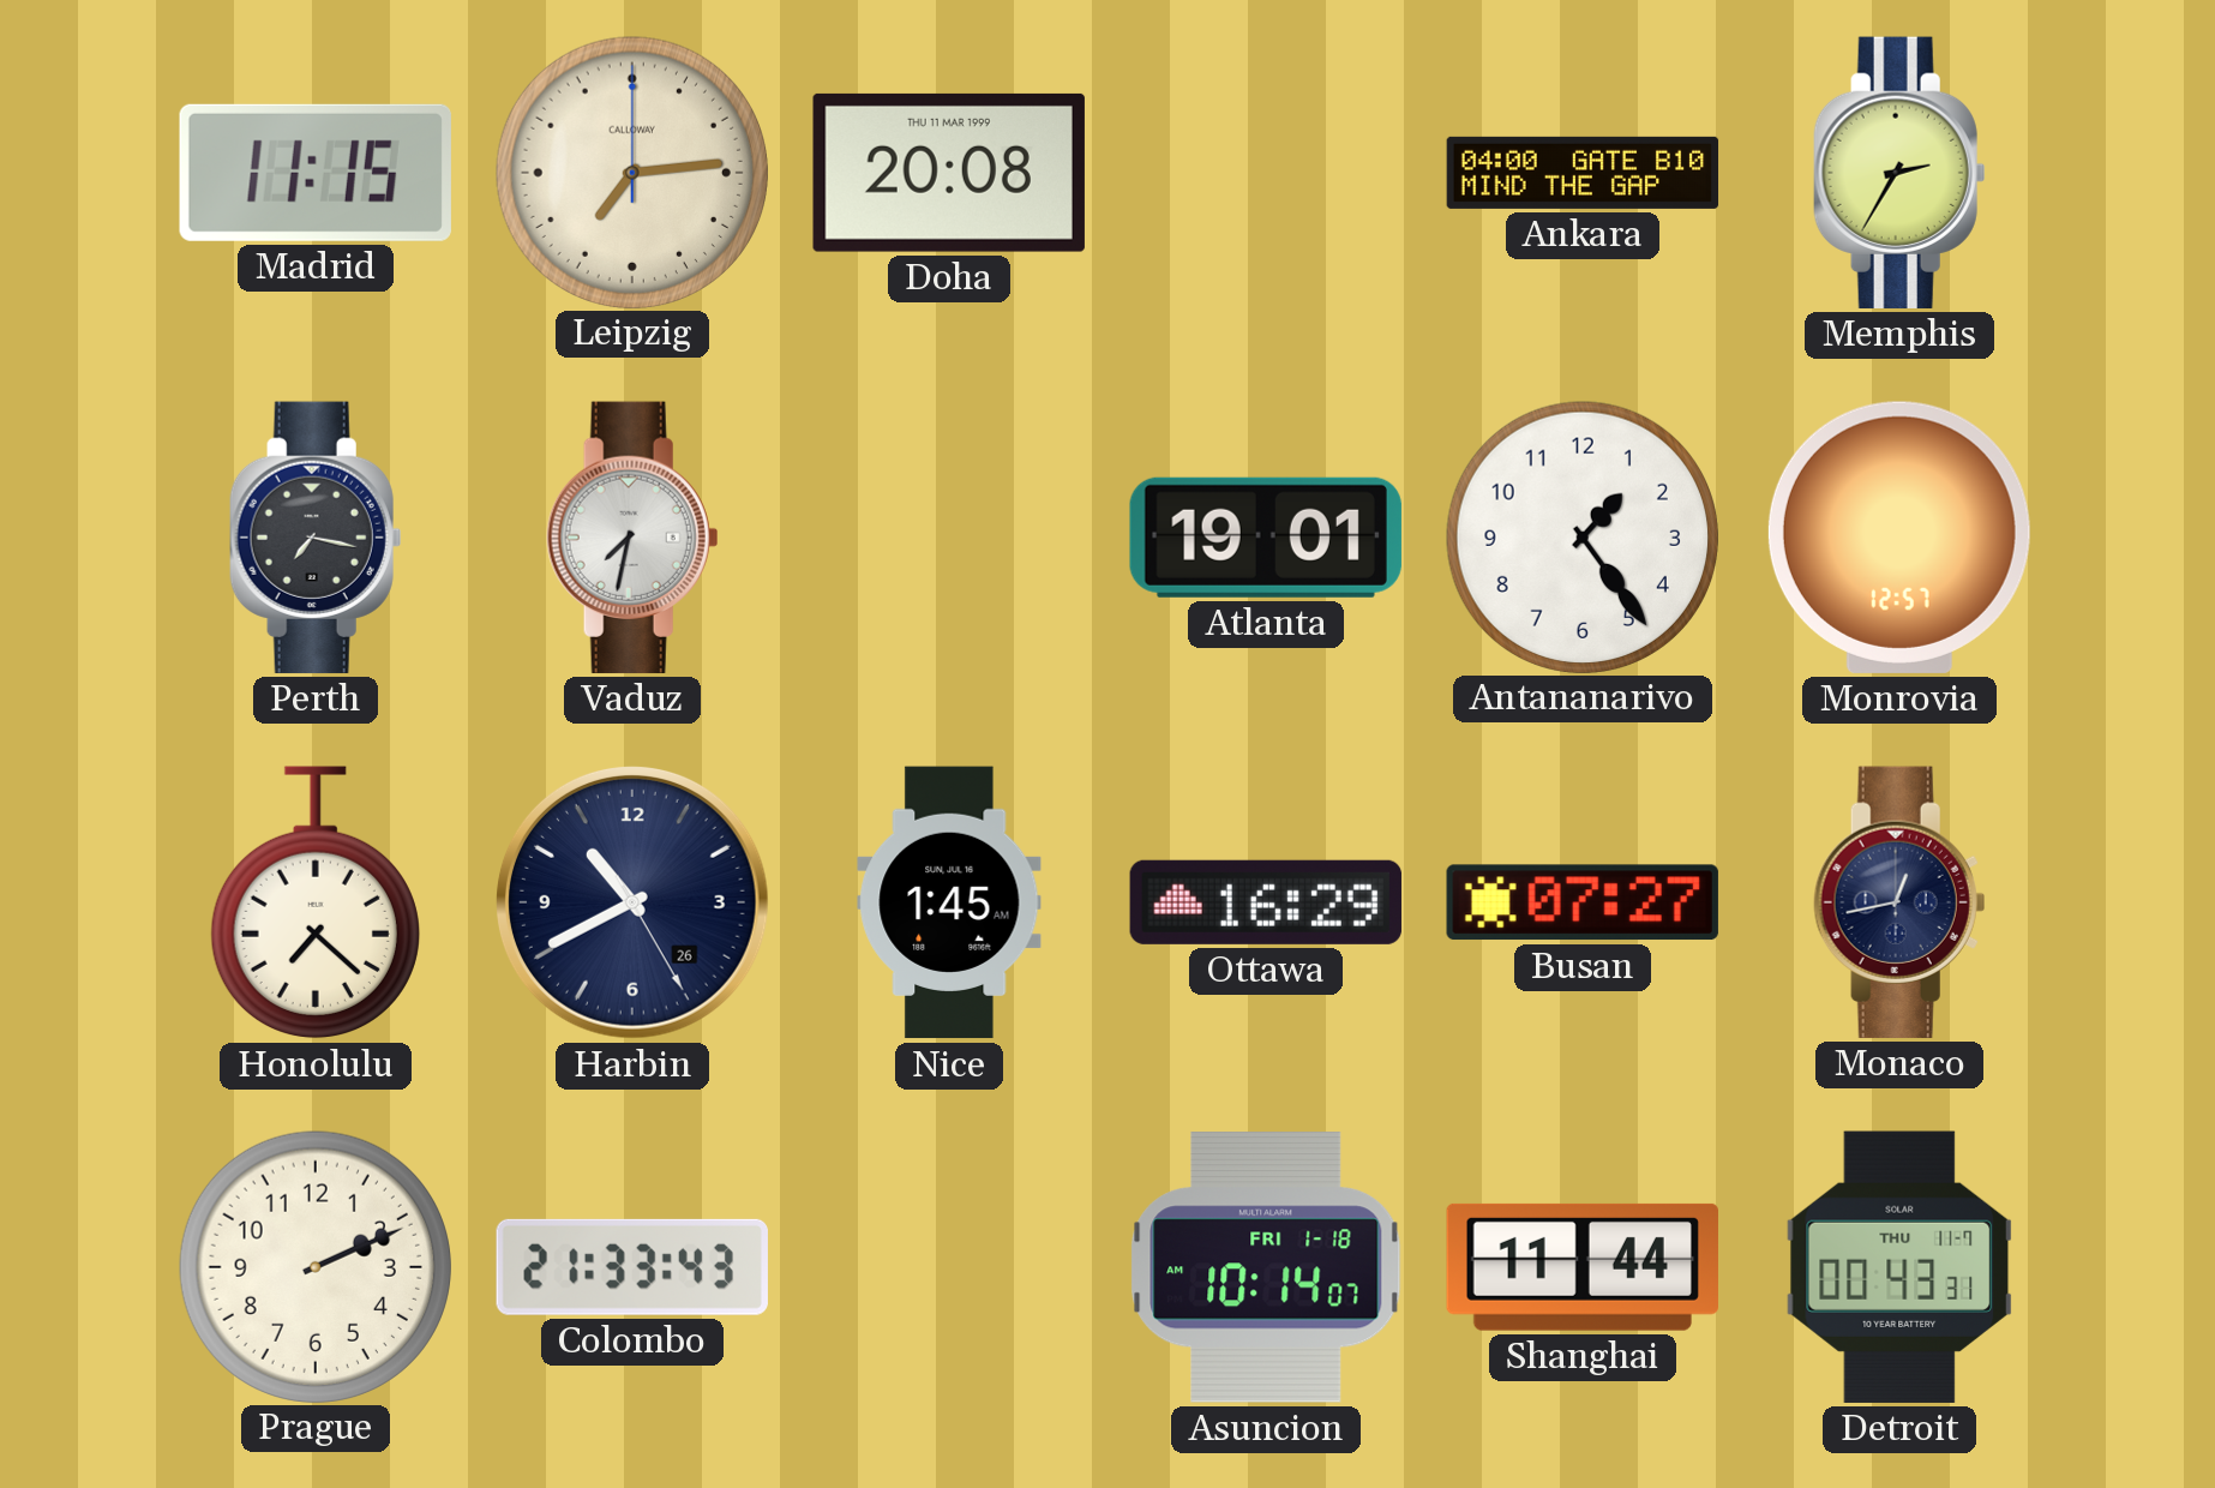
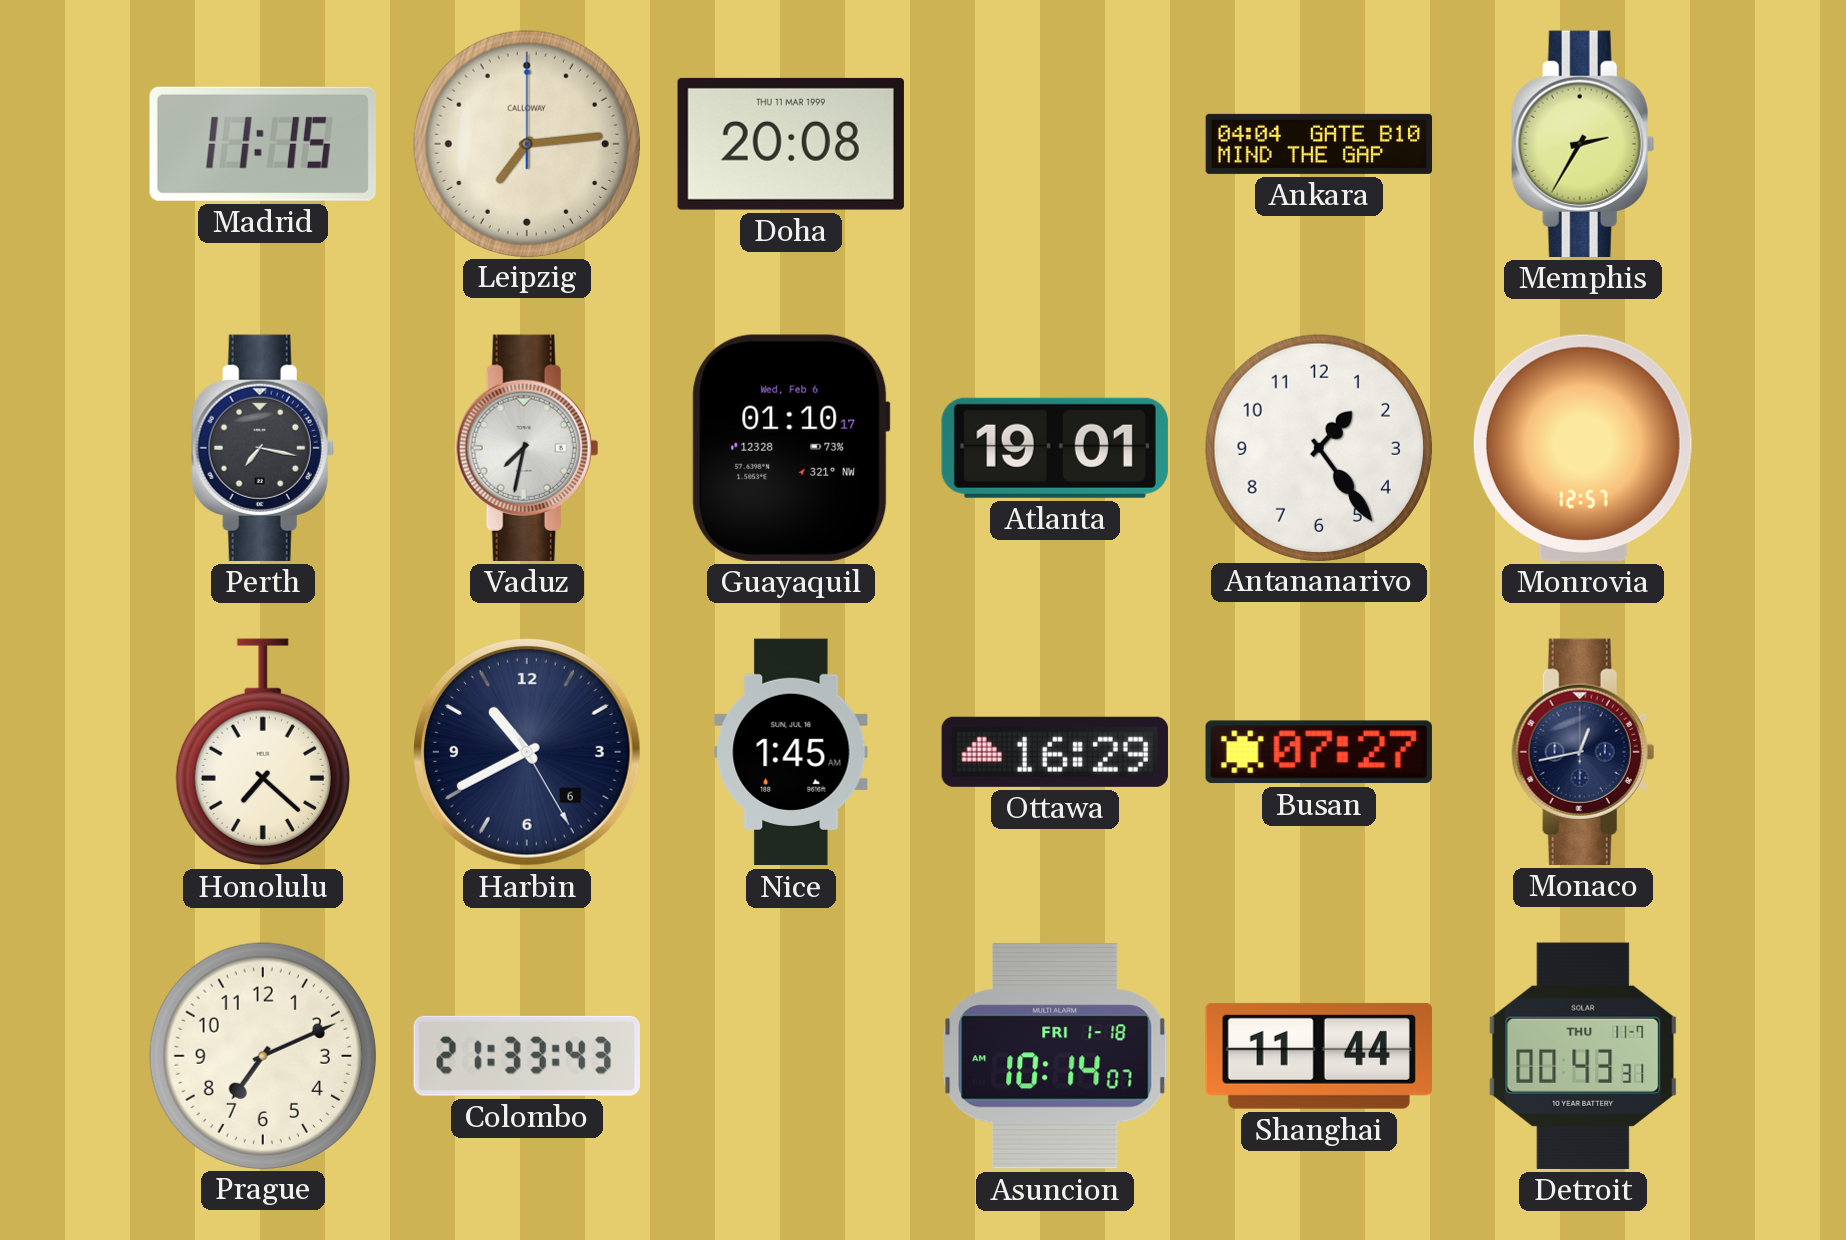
Ankara: 04:00 -> 04:04 (1319, 144)
Guayaquil: none -> 01:10 (791, 448)
Harbin date: 26 -> 6 (527, 752)
Prague: 2:11 -> 7:11 (262, 1055)
